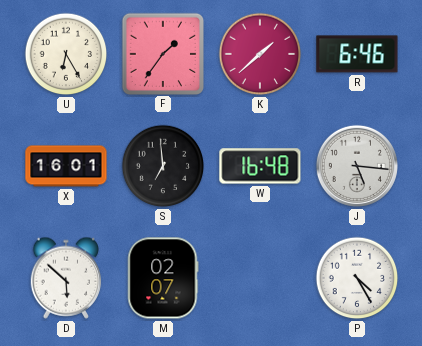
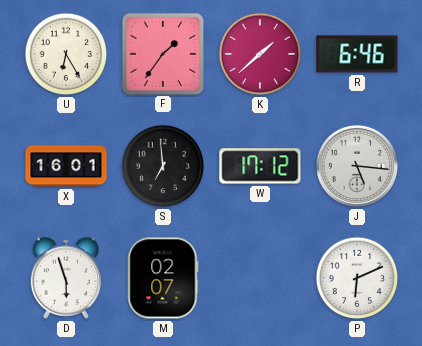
W: 16:48 -> 17:12 (260, 166)
D: 5:52 -> 5:57 (66, 278)
P: 4:25 -> 6:11 (357, 278)
